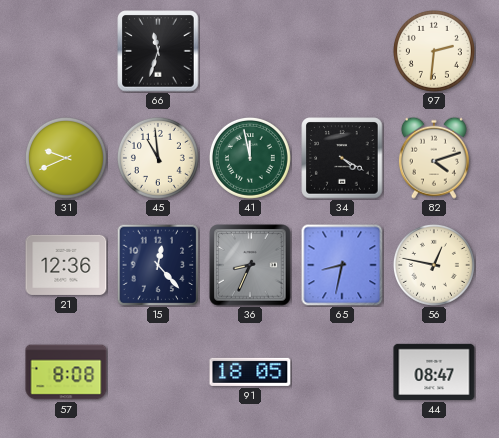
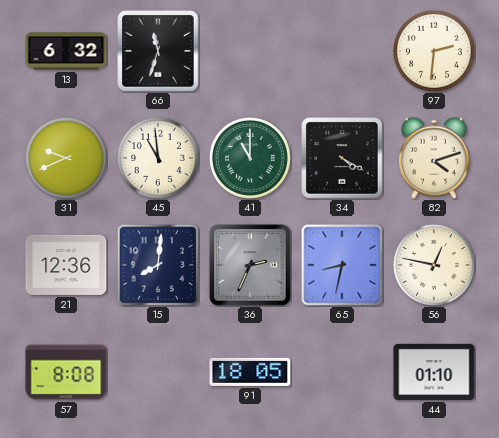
13: none -> 6:32 (66, 51)
41: 11:58 -> 11:00 (250, 158)
15: 12:23 -> 8:01 (158, 265)
36: 8:34 -> 2:34 (250, 265)
44: 08:47 -> 01:10 (434, 372)
